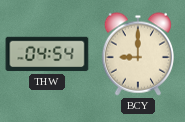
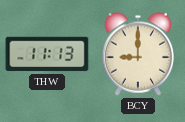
THW: 04:54 -> 11:13 (47, 54)
